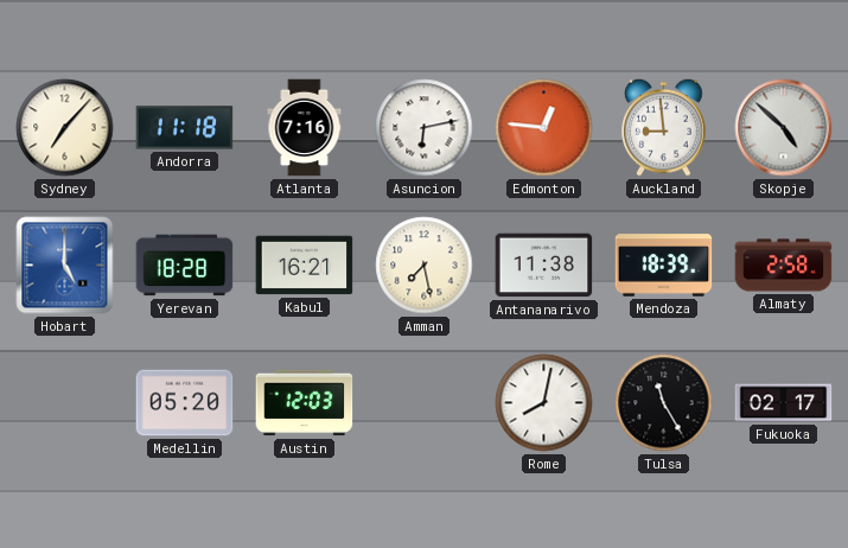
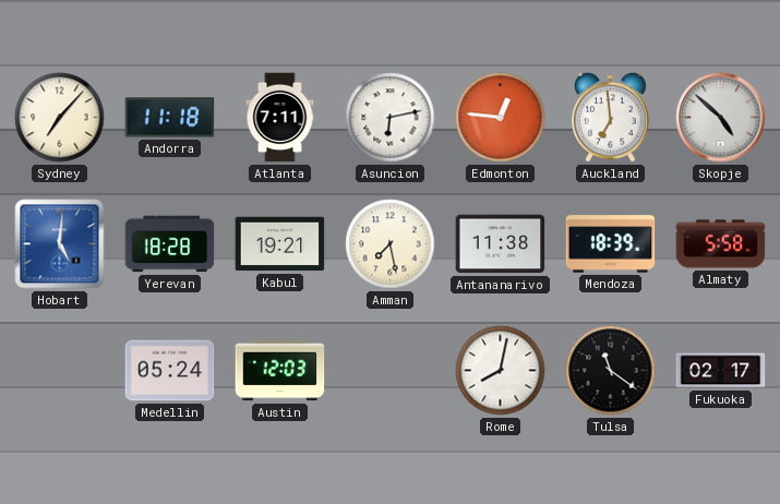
Atlanta: 7:16 -> 7:11 (280, 118)
Auckland: 8:59 -> 6:59 (611, 117)
Hobart: 5:00 -> 5:01 (60, 244)
Kabul: 16:21 -> 19:21 (280, 244)
Almaty: 2:58 -> 5:58 (721, 244)
Medellin: 05:20 -> 05:24 (170, 371)
Tulsa: 11:25 -> 11:21 (611, 371)
